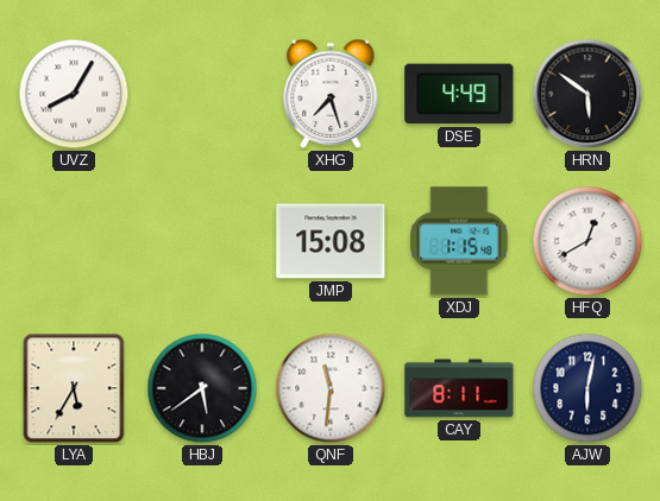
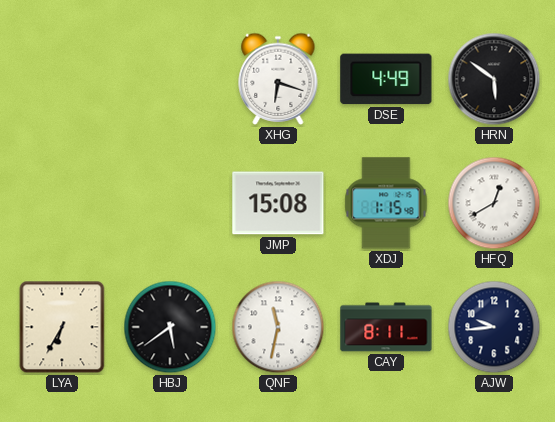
UVZ: 8:05 -> none (74, 94)
XHG: 7:27 -> 6:18 (278, 79)
LYA: 5:35 -> 6:35 (62, 327)
QNF: 11:31 -> 11:32 (278, 327)
AJW: 6:02 -> 9:44 (494, 327)
